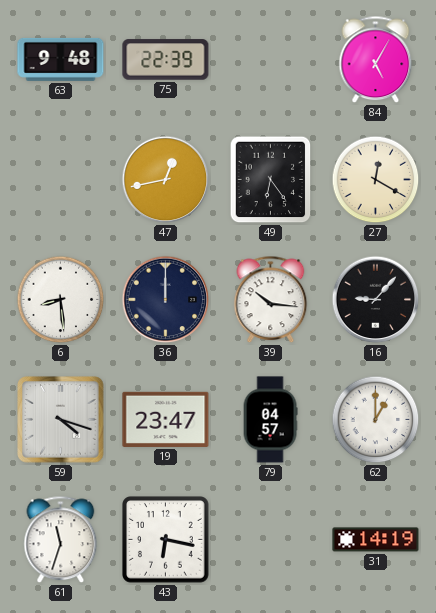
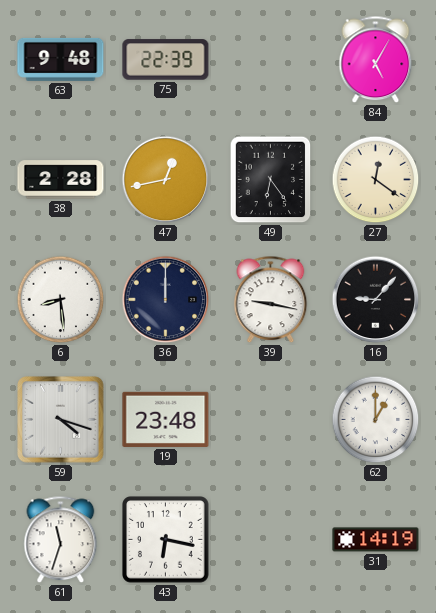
38: none -> 2:28 (61, 180)
27: 12:20 -> 12:21 (376, 180)
39: 10:16 -> 9:17 (271, 300)
19: 23:47 -> 23:48 (166, 419)
79: 04:57 -> none (270, 420)
